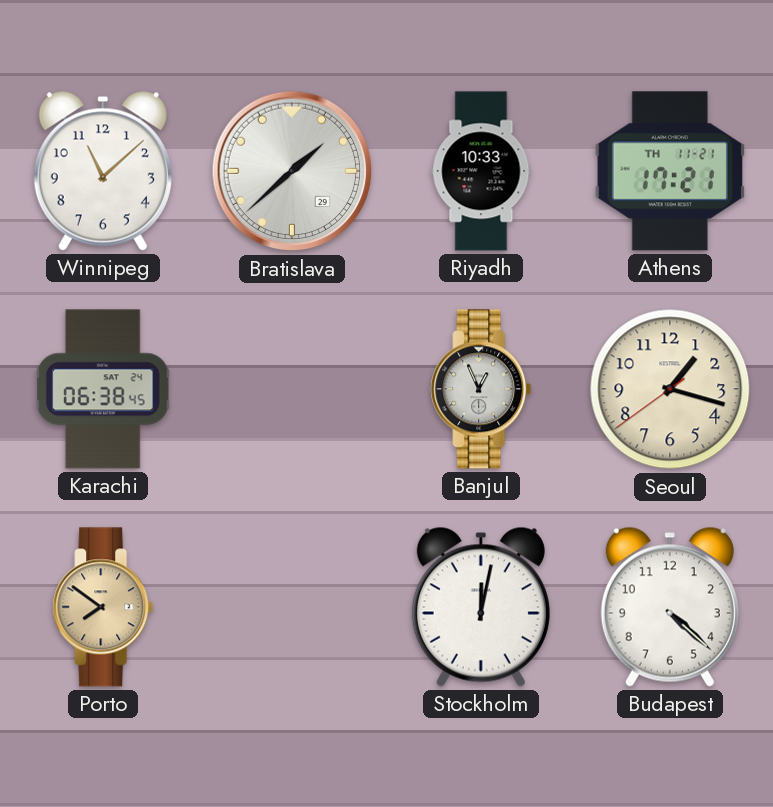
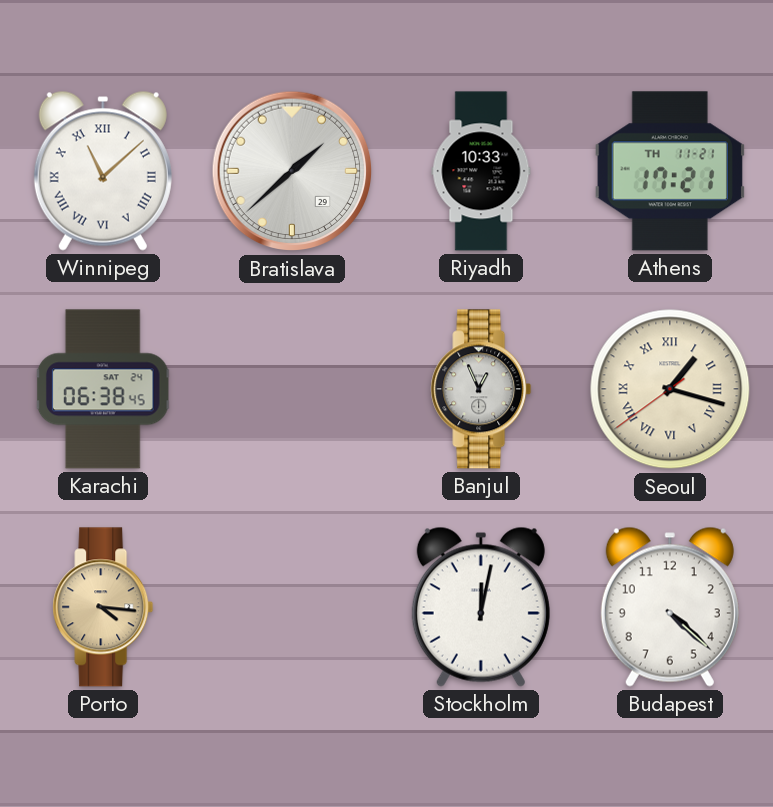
Winnipeg numerals: Arabic -> Roman (103, 171)
Seoul numerals: Arabic -> Roman (670, 389)
Porto: 7:51 -> 4:16 (103, 607)
